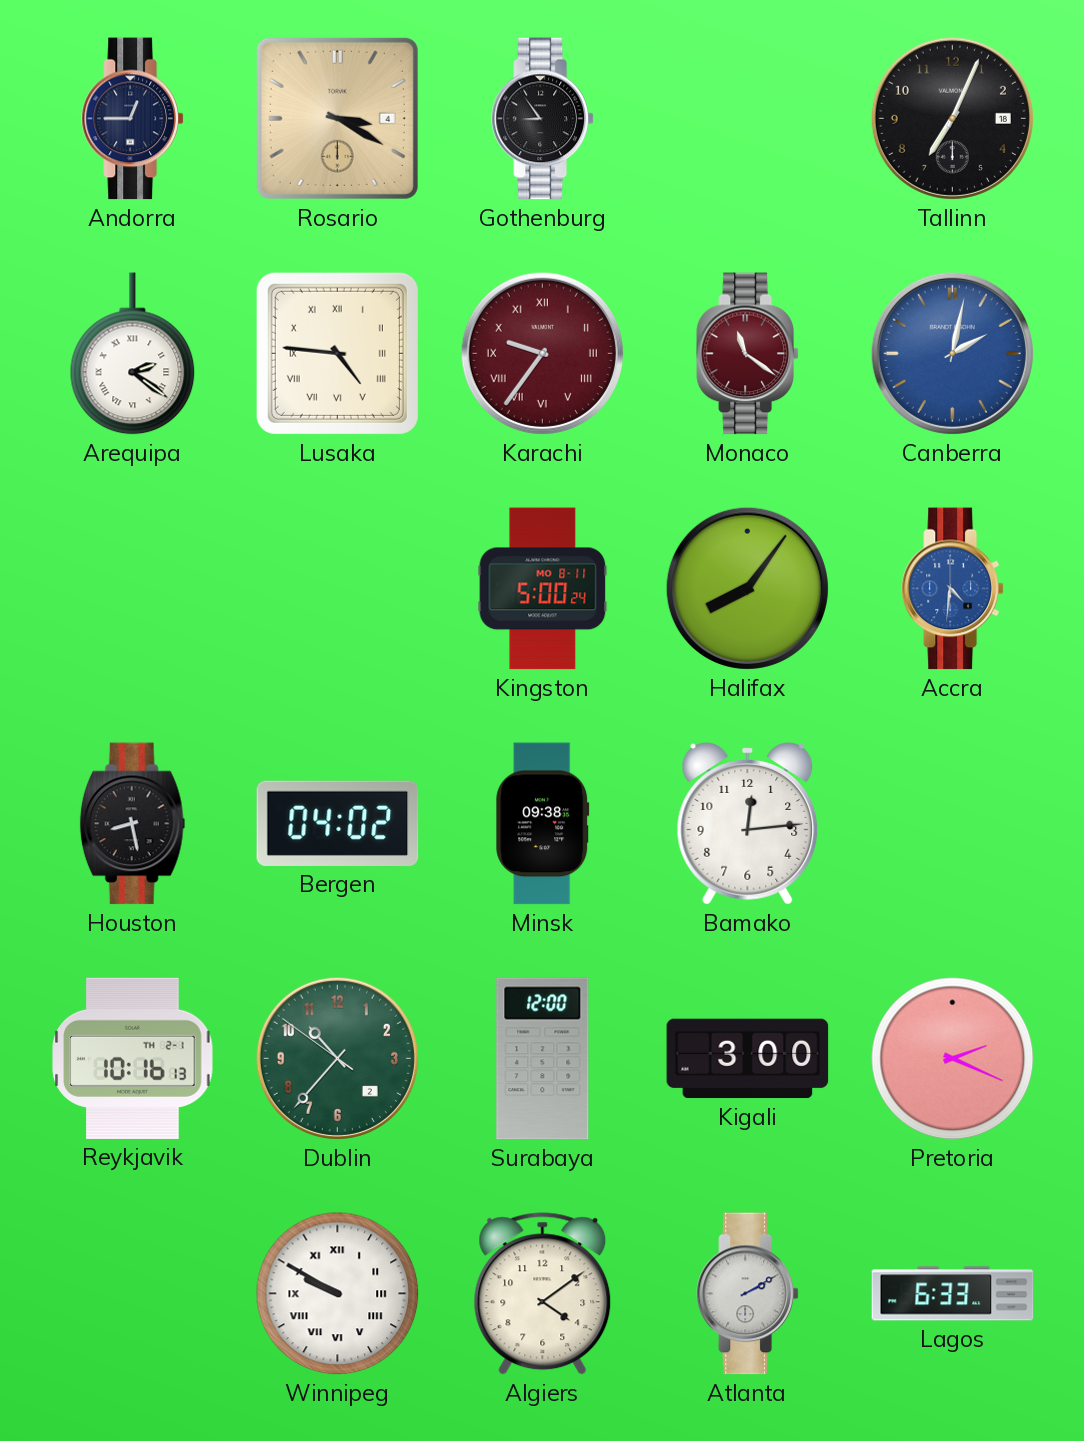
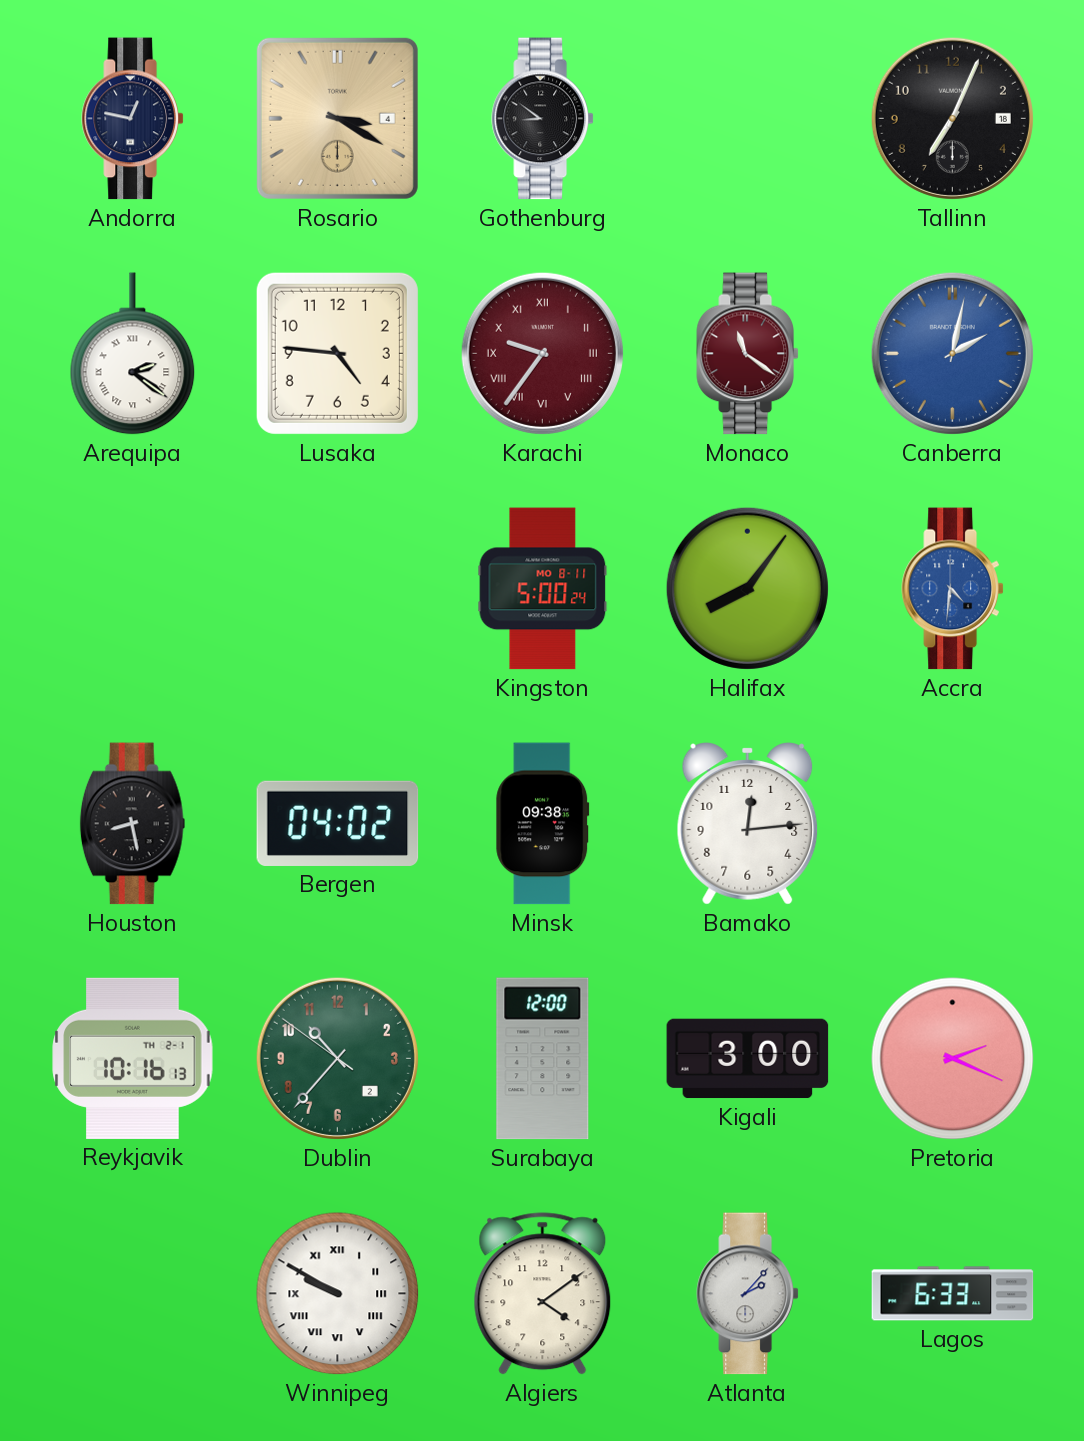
Andorra: 12:45 -> 12:47 (133, 119)
Gothenburg: 8:54 -> 8:51 (543, 119)
Lusaka numerals: Roman -> Arabic (337, 353)
Atlanta: 2:10 -> 2:07 (748, 1294)
